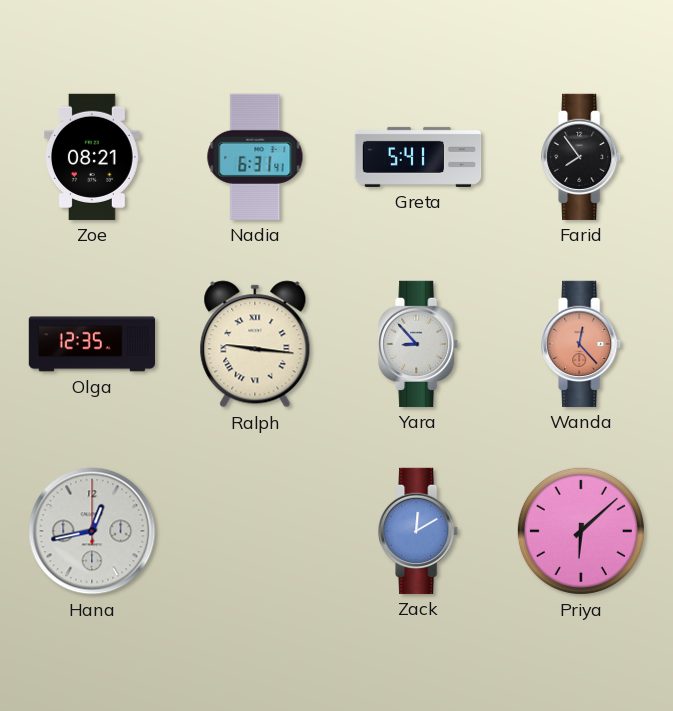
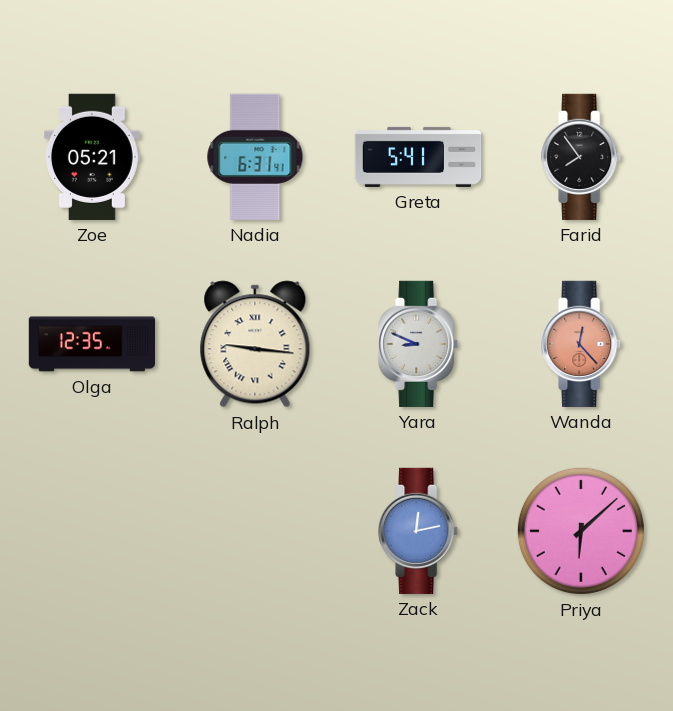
Zoe: 08:21 -> 05:21 (93, 157)
Yara: 8:53 -> 8:49 (419, 344)
Hana: 12:43 -> none (92, 531)
Zack: 12:10 -> 12:13 (419, 531)
